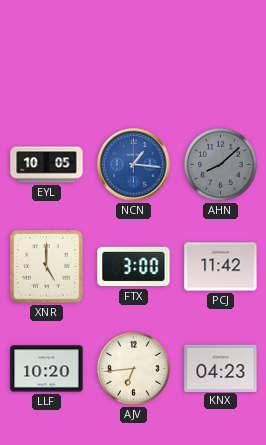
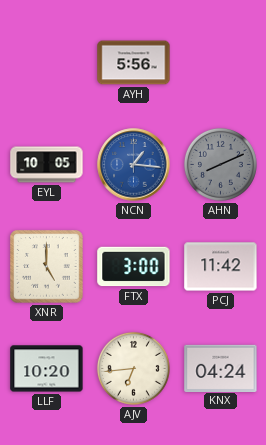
AYH: none -> 5:56 (134, 63)
AHN: 8:08 -> 8:11 (220, 164)
KNX: 04:23 -> 04:24 (221, 368)
